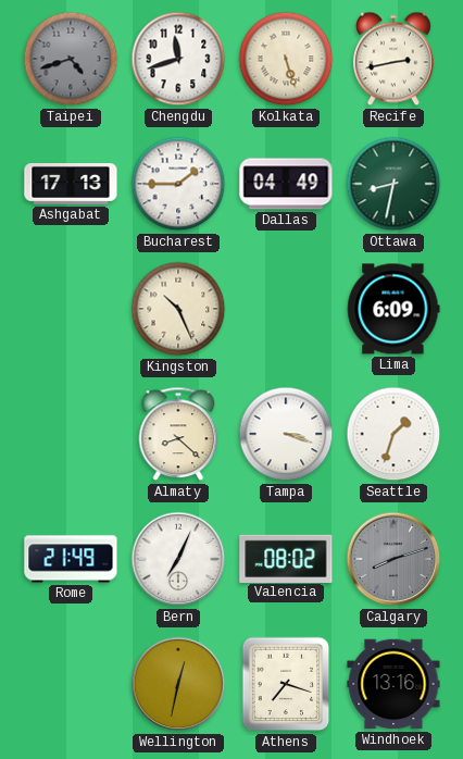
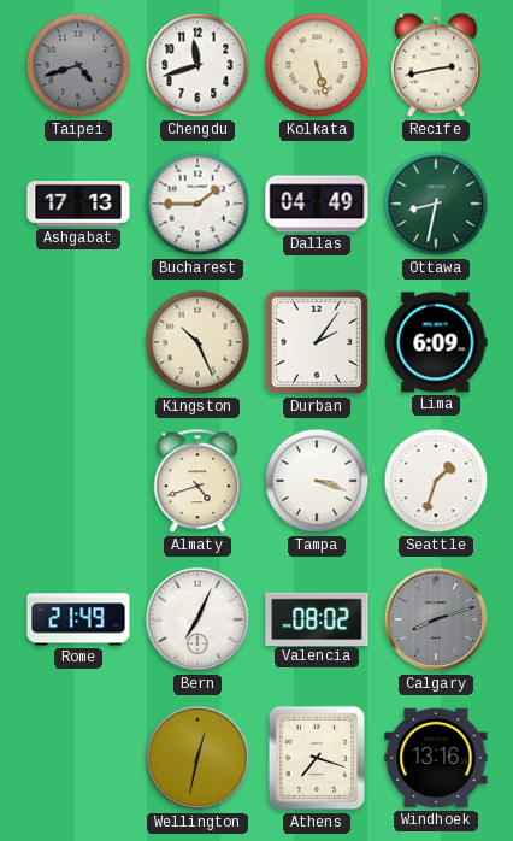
Durban: none -> 2:06 (317, 342)
Almaty: 8:22 -> 4:42 (197, 481)
